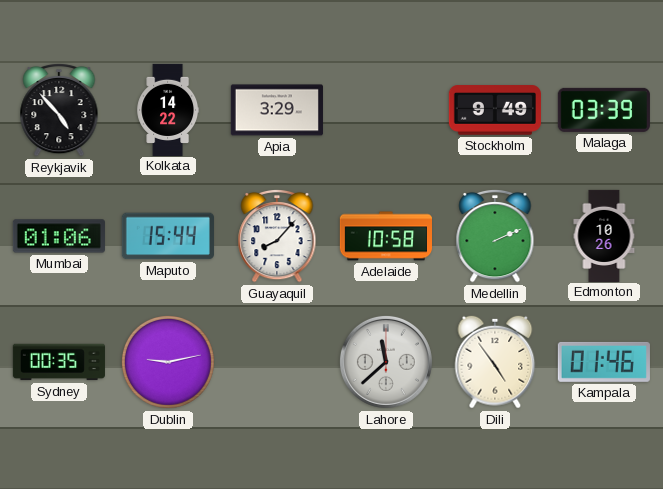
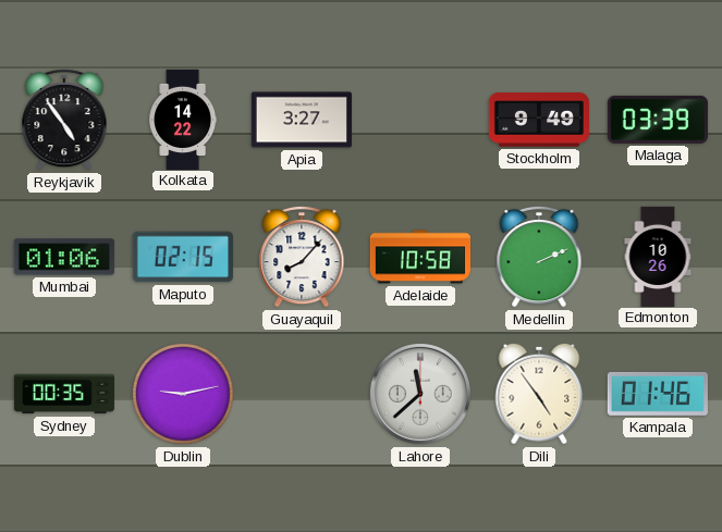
Reykjavik: 4:53 -> 4:54 (64, 120)
Apia: 3:29 -> 3:27 (302, 120)
Maputo: 15:44 -> 02:15 (183, 257)
